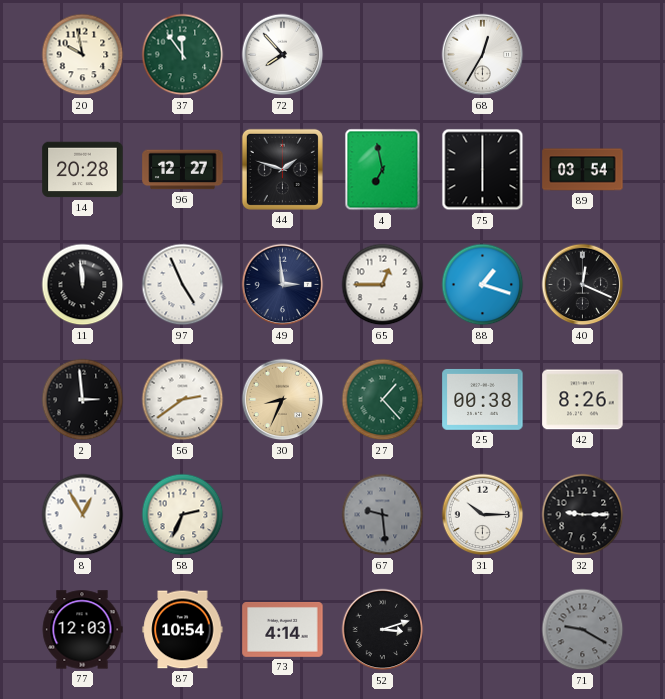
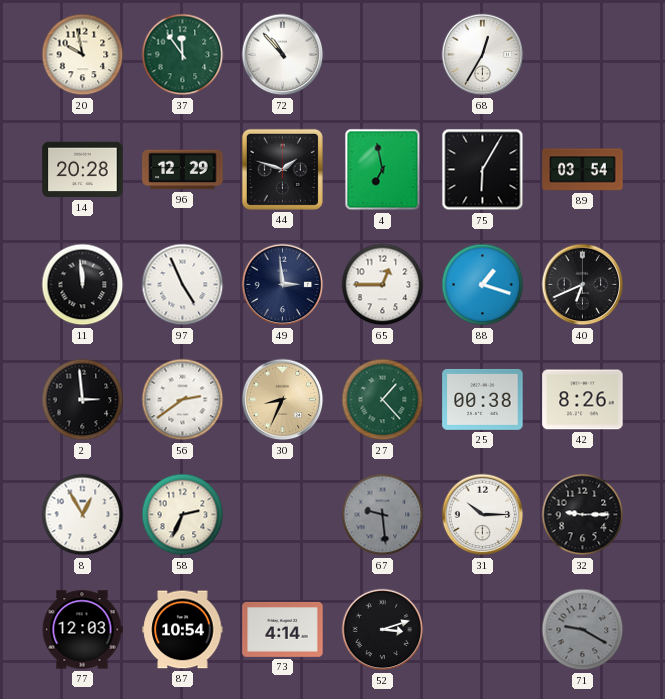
72: 7:53 -> 10:53 (283, 55)
96: 12:27 -> 12:29 (183, 170)
75: 6:00 -> 6:05 (483, 170)
40: 12:19 -> 6:41 (583, 285)
